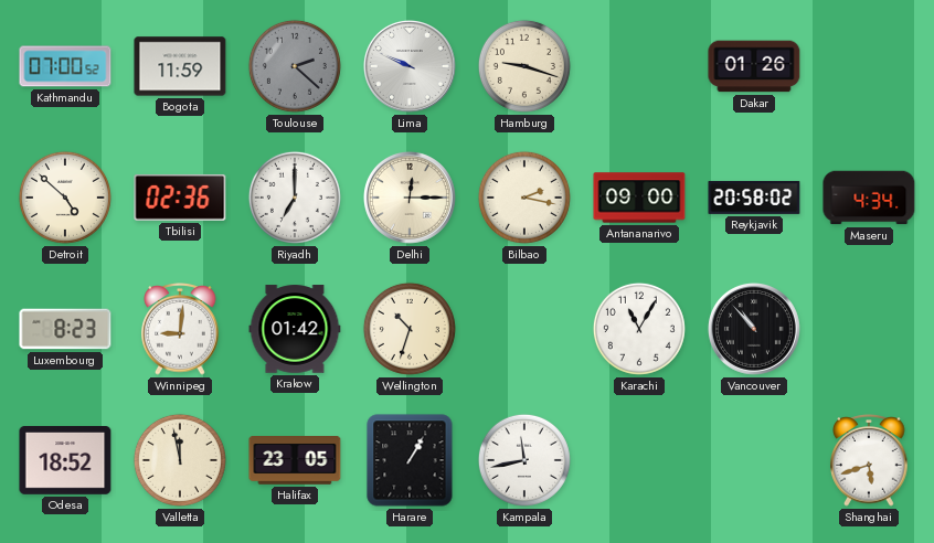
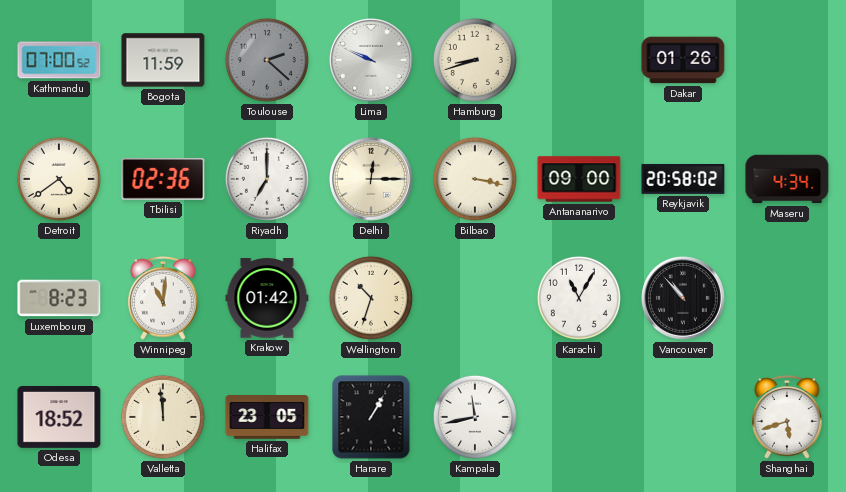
Hamburg: 9:18 -> 8:42 (475, 60)
Detroit: 4:52 -> 4:39 (59, 179)
Bilbao: 2:17 -> 3:17 (475, 179)
Winnipeg: 9:01 -> 11:01 (163, 299)
Valletta: 11:58 -> 11:59 (163, 417)
